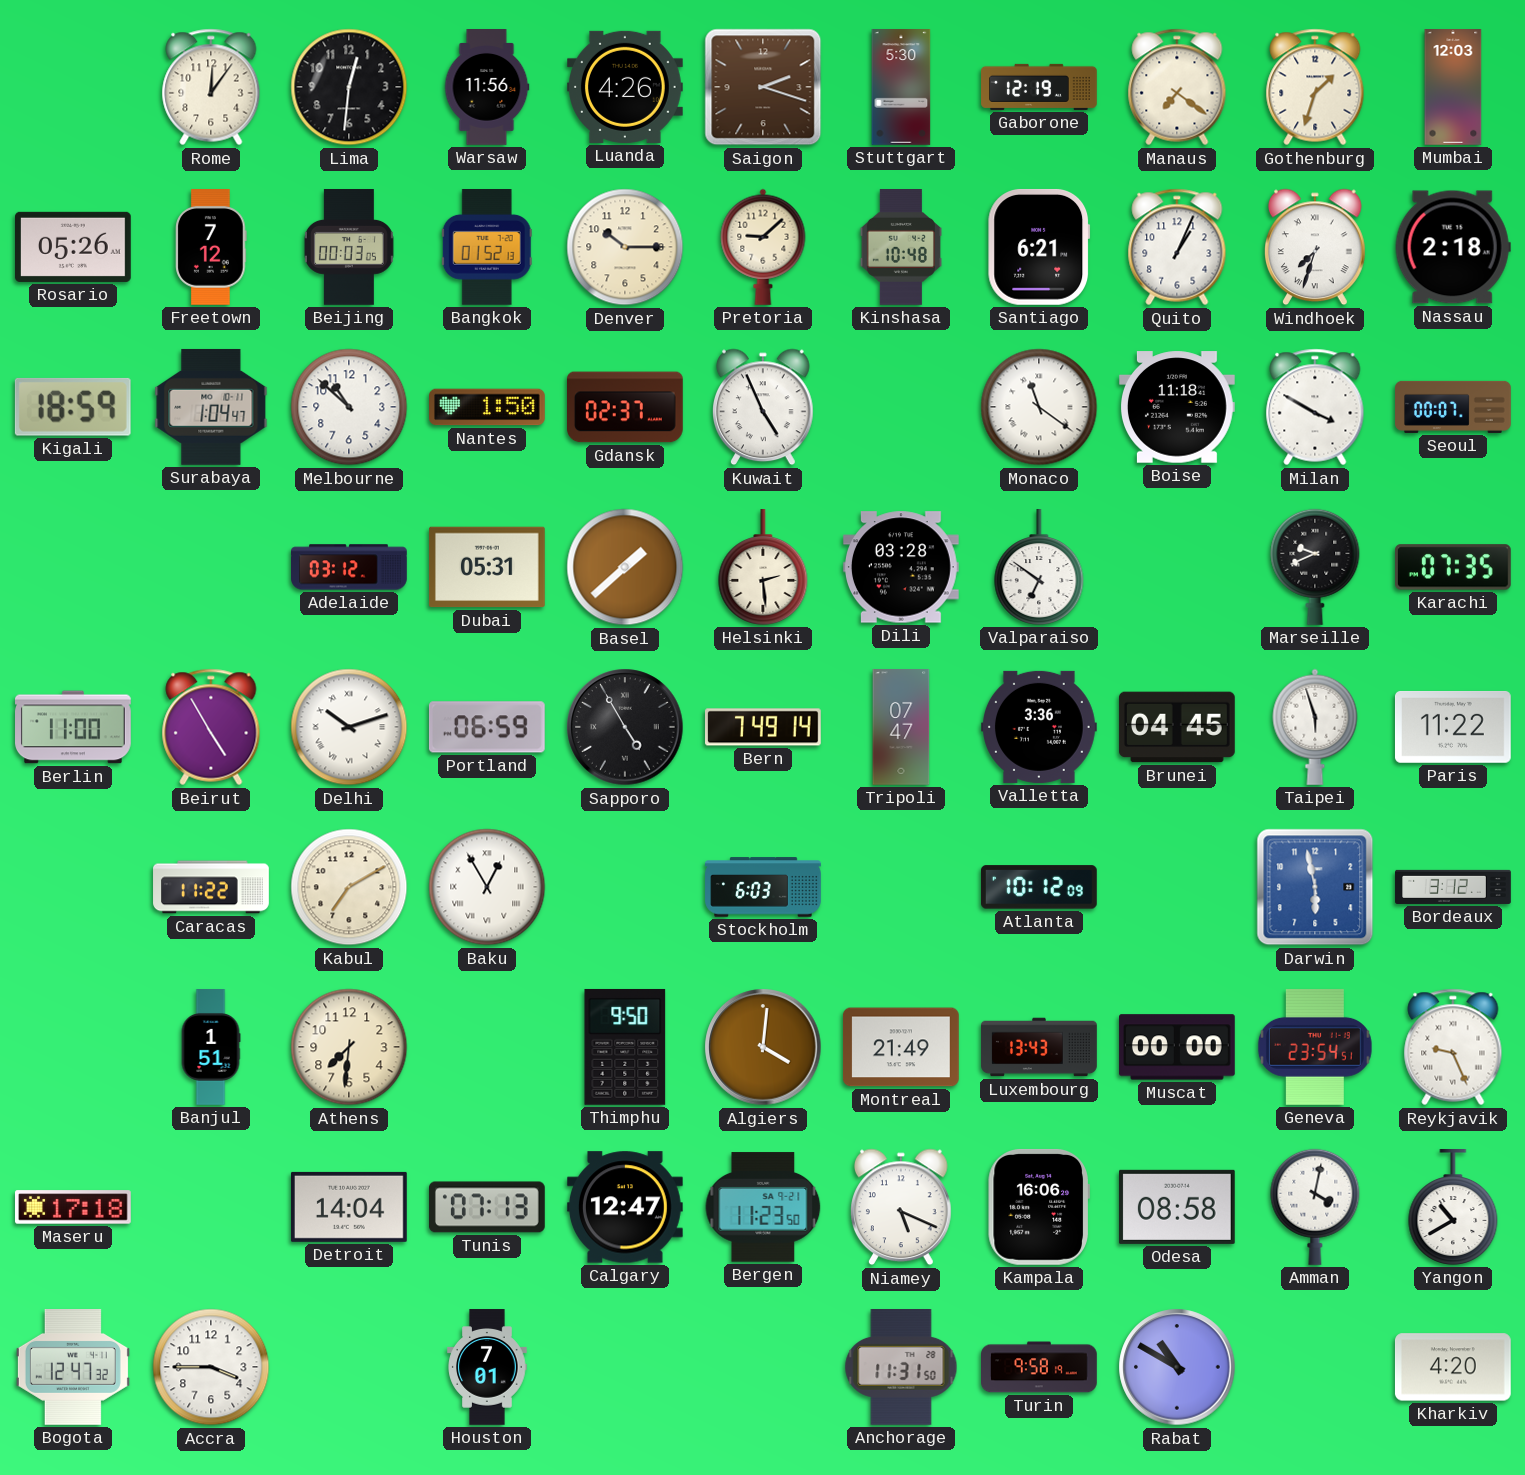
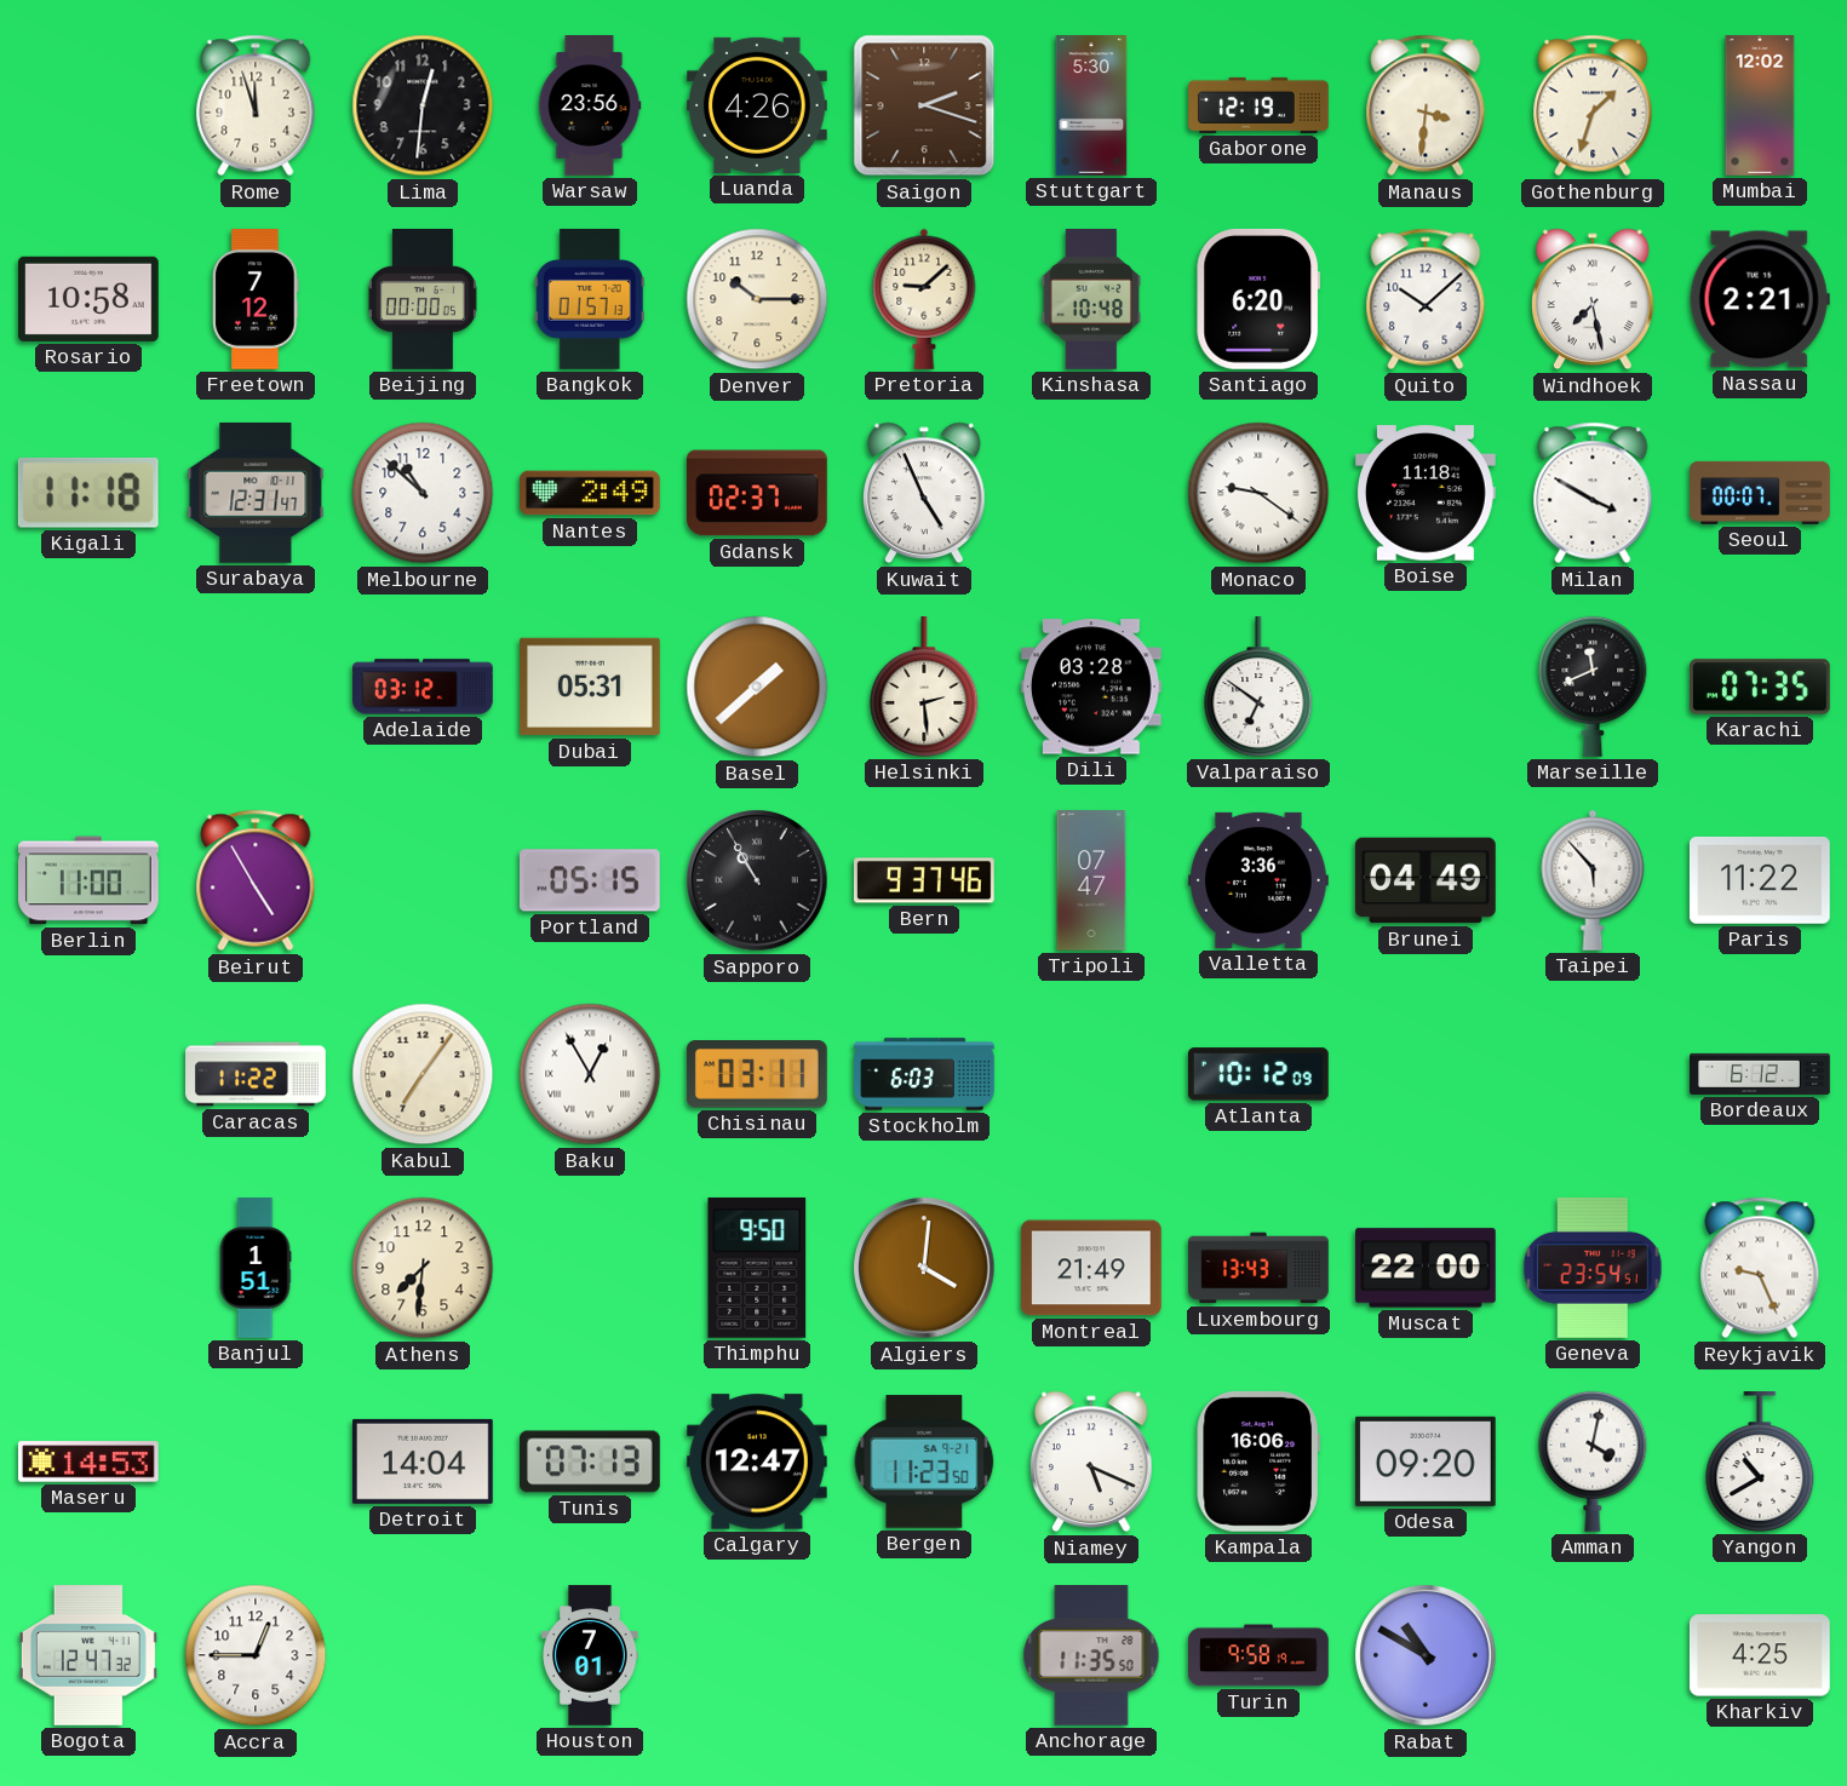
Rome: 12:06 -> 11:57 (256, 105)
Warsaw: 11:56 -> 23:56 (590, 105)
Manaus: 7:21 -> 3:31 (1426, 105)
Mumbai: 12:03 -> 12:02 (1760, 105)
Rosario: 05:26 -> 10:58 (90, 299)
Beijing: 00:03 -> 00:00 (423, 300)
Bangkok: 01:52 -> 01:57 (590, 300)
Santiago: 6:21 -> 6:20 (1258, 299)
Quito: 1:04 -> 10:08 (1426, 299)
Windhoek: 7:33 -> 7:28 (1594, 299)
Nassau: 2:18 -> 2:21 (1760, 299)
Kigali: 18:59 -> 11:18 (88, 493)
Surabaya: 1:04 -> 12:31 (256, 493)
Nantes: 1:50 -> 2:49 (591, 493)
Monaco: 11:21 -> 9:21 (1258, 493)
Marseille: 9:41 -> 11:41 (1593, 687)
Delhi: 10:12 -> none (349, 727)
Portland: 06:59 -> 05:15 (590, 880)
Sapporo: 4:55 -> 10:55 (757, 880)
Bern: 7:49 -> 9:37 (925, 880)
Brunei: 04:45 -> 04:49 (1426, 880)
Taipei: 5:57 -> 5:53 (1593, 880)
Kabul: 7:10 -> 7:06 (423, 1074)
Chisinau: none -> 03:11 (757, 1074)
Darwin: 5:58 -> none (1315, 887)
Bordeaux: 3:12 -> 6:12 (1760, 1074)
Muscat: 00:00 -> 22:00 (1427, 1268)
Maseru: 17:18 -> 14:53 (90, 1461)
Odesa: 08:58 -> 09:20 (1426, 1461)
Accra: 3:45 -> 12:45 (256, 1655)
Anchorage: 11:31 -> 11:35 (1091, 1656)
Kharkiv: 4:20 -> 4:25 (1760, 1655)
